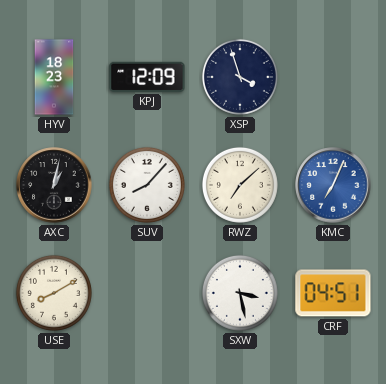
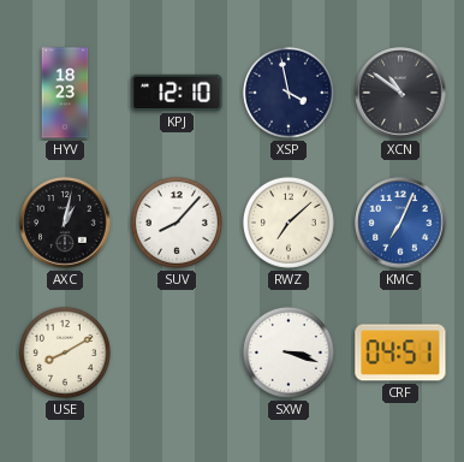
KPJ: 12:09 -> 12:10 (177, 93)
XSP: 3:57 -> 3:58 (288, 93)
XCN: none -> 10:51 (400, 93)
SXW: 3:28 -> 3:18 (288, 353)
